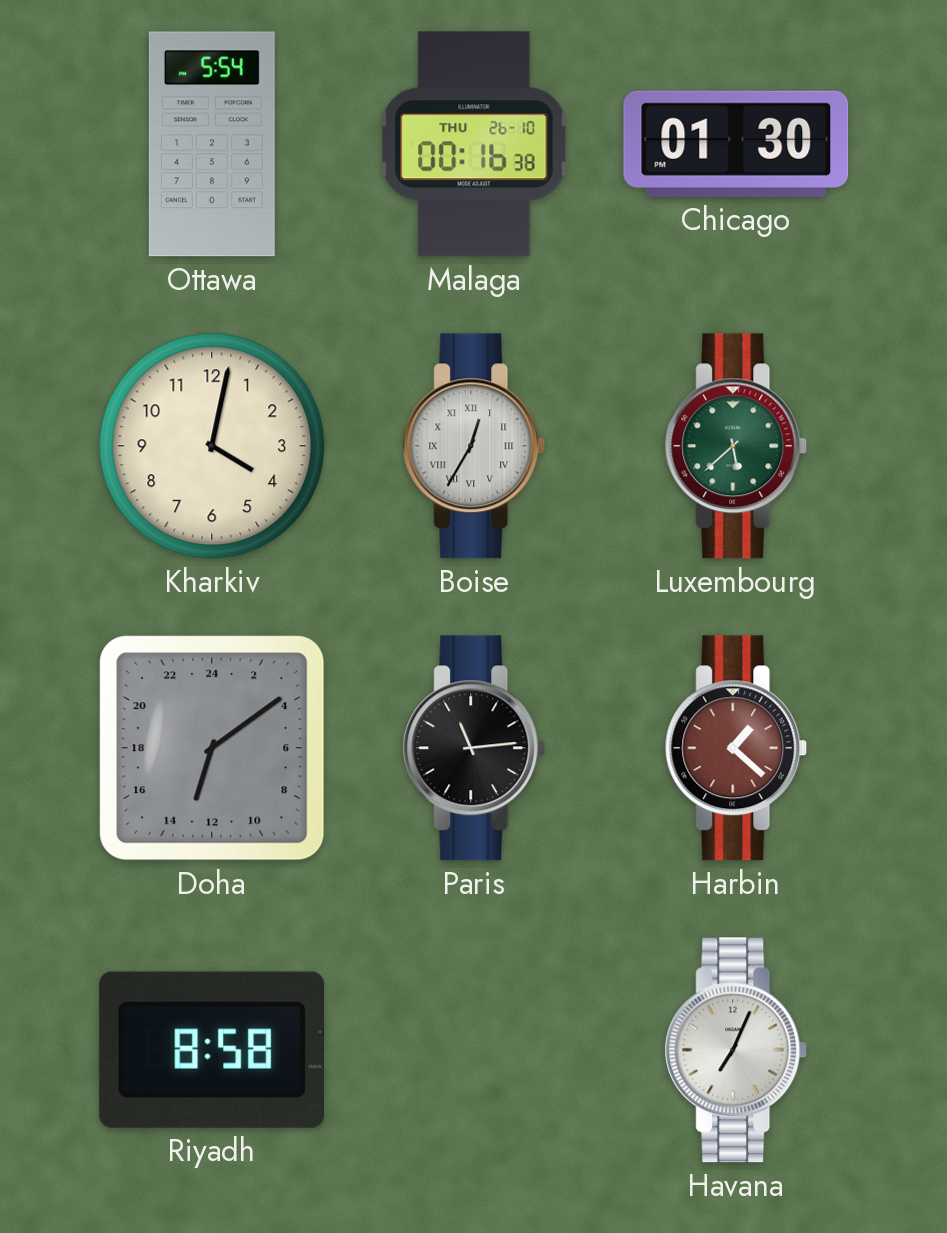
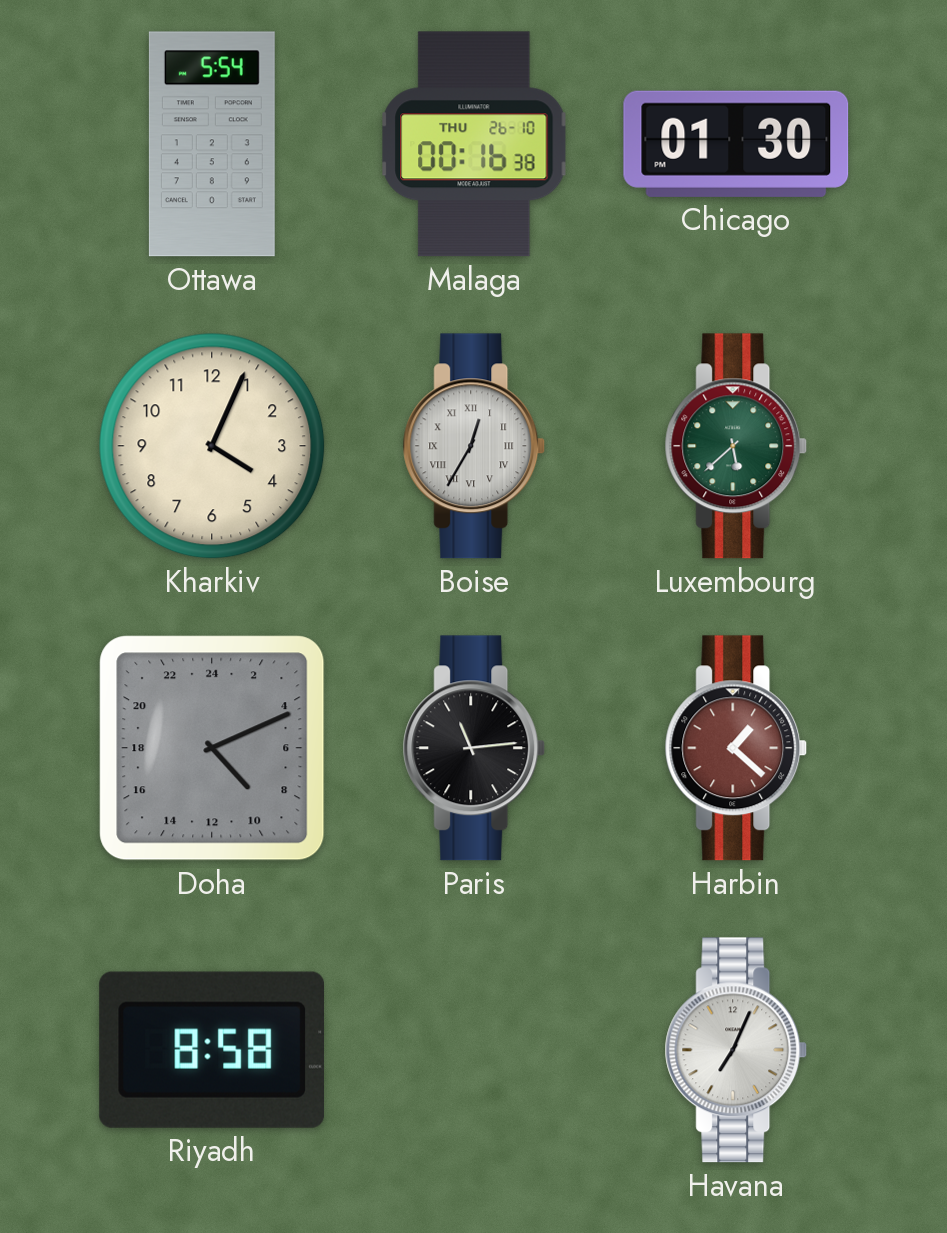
Kharkiv: 4:02 -> 4:04 (212, 446)
Doha: 13:09 -> 9:11 (212, 748)
